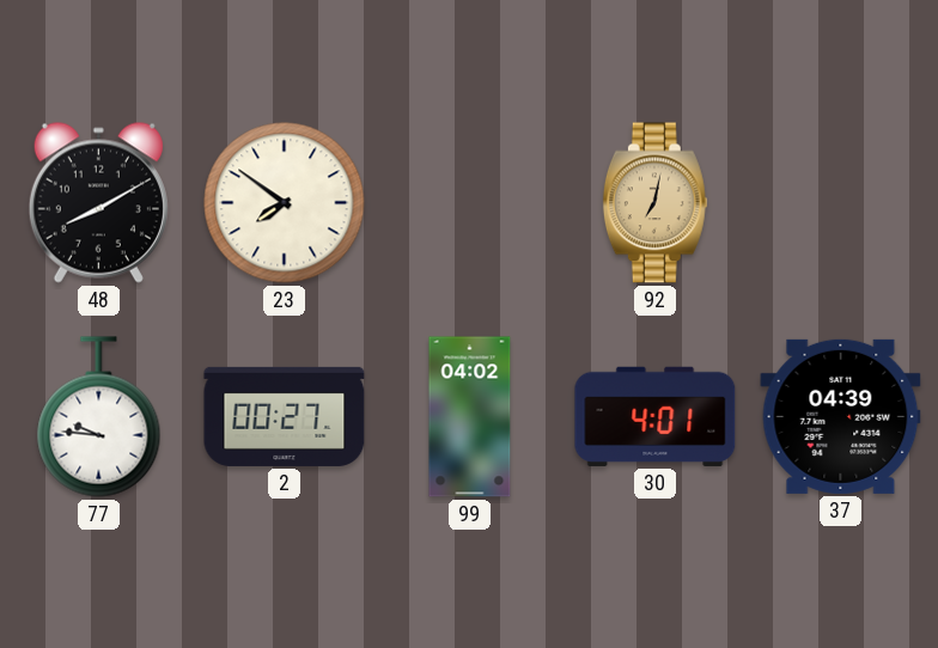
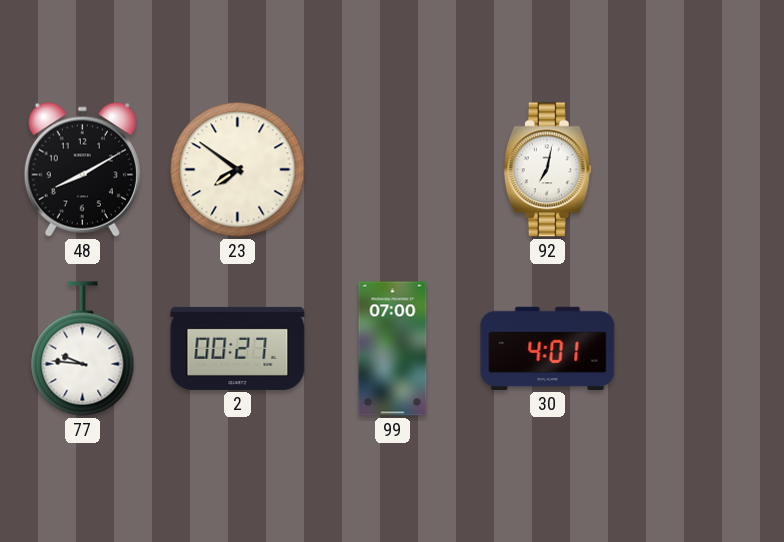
92 dial: champagne -> white (547, 170)
99: 04:02 -> 07:00 (393, 349)
37: 04:39 -> none (841, 416)
